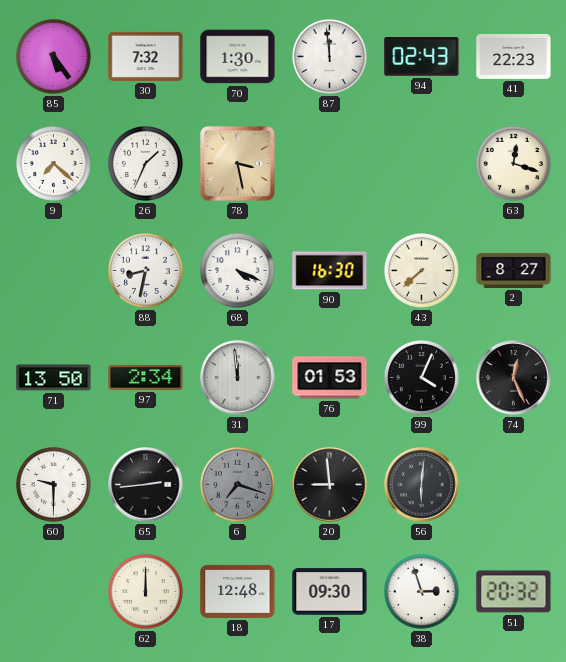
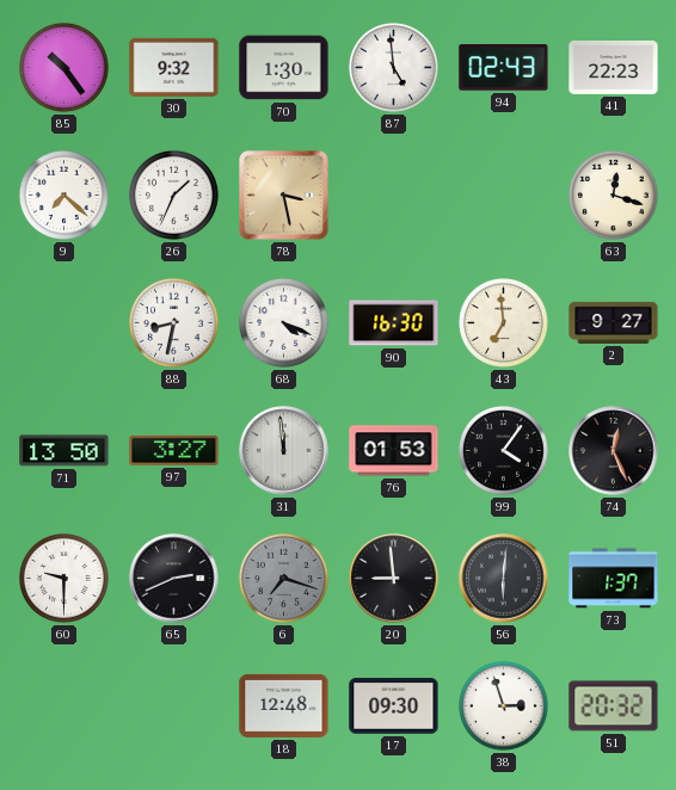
85: 5:24 -> 10:24 (63, 67)
30: 7:32 -> 9:32 (174, 67)
87: 11:59 -> 4:59 (393, 67)
43: 7:38 -> 6:59 (503, 322)
2: 8:27 -> 9:27 (614, 322)
97: 2:34 -> 3:27 (174, 450)
99: 4:04 -> 4:06 (503, 450)
65: 2:44 -> 2:41 (174, 579)
73: none -> 1:37 (614, 579)
62: 12:00 -> none (145, 591)
